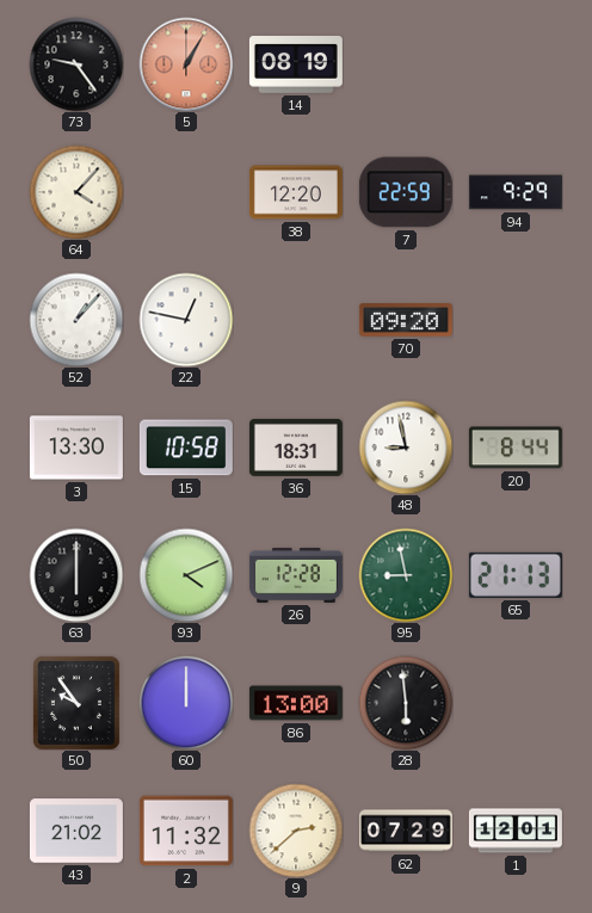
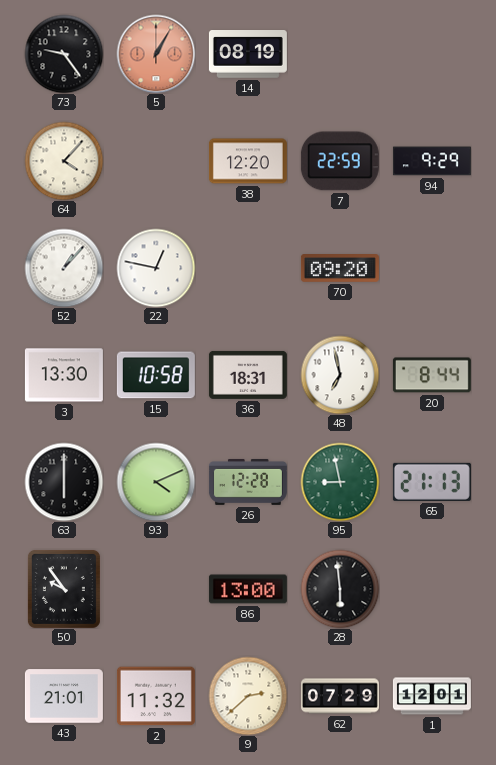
48: 8:58 -> 6:58 (340, 375)
60: 12:00 -> none (186, 703)
43: 21:02 -> 21:01 (64, 696)
